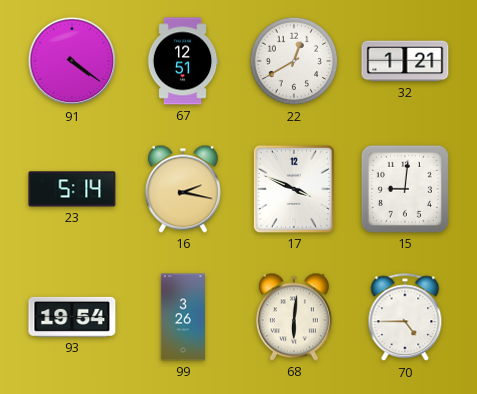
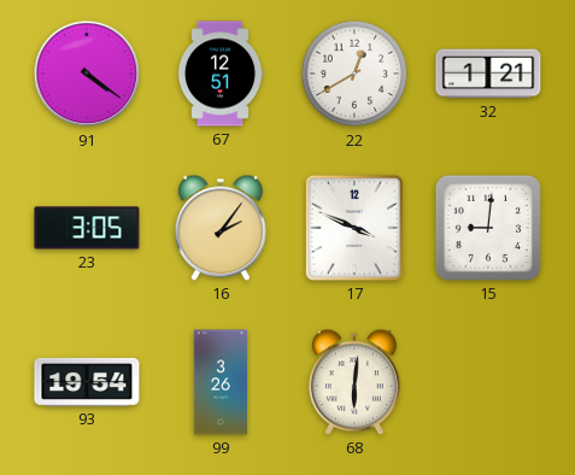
23: 5:14 -> 3:05 (87, 228)
16: 2:17 -> 2:06 (221, 228)
70: 4:45 -> none (405, 318)
